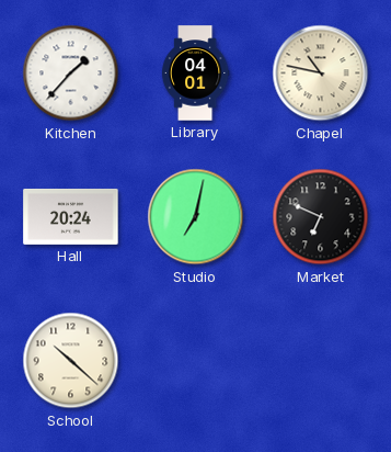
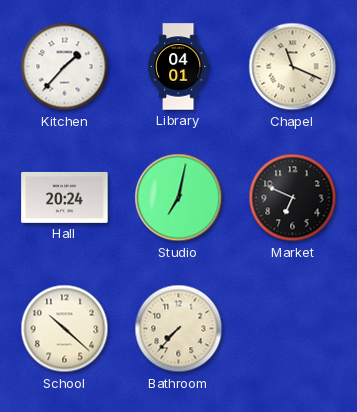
Chapel: 10:47 -> 11:19 (293, 67)
Bathroom: none -> 7:37 (179, 329)
